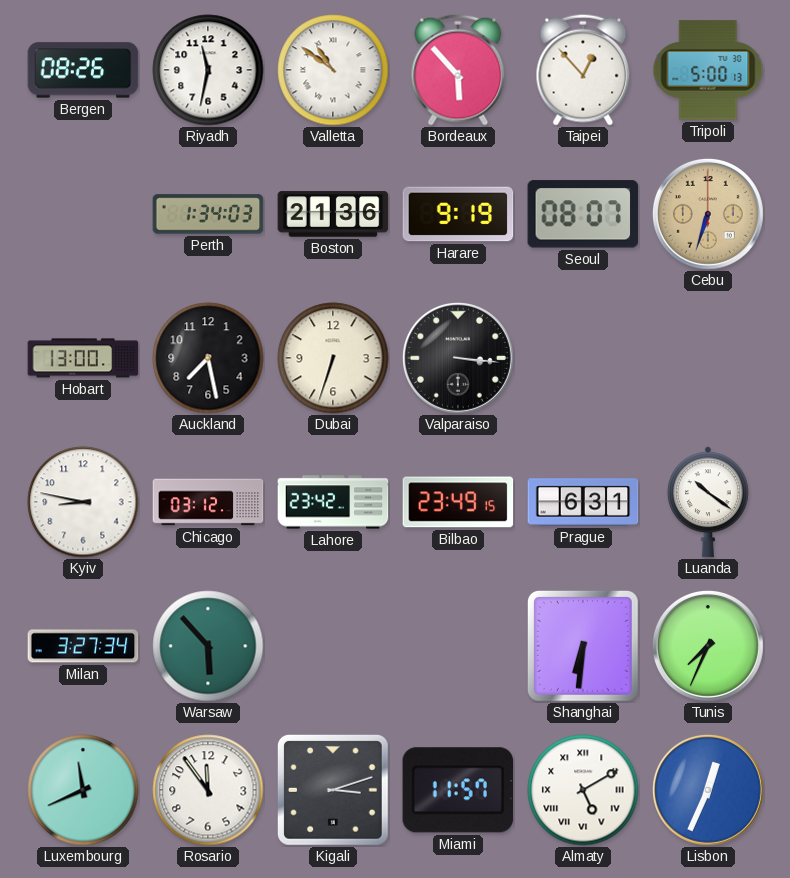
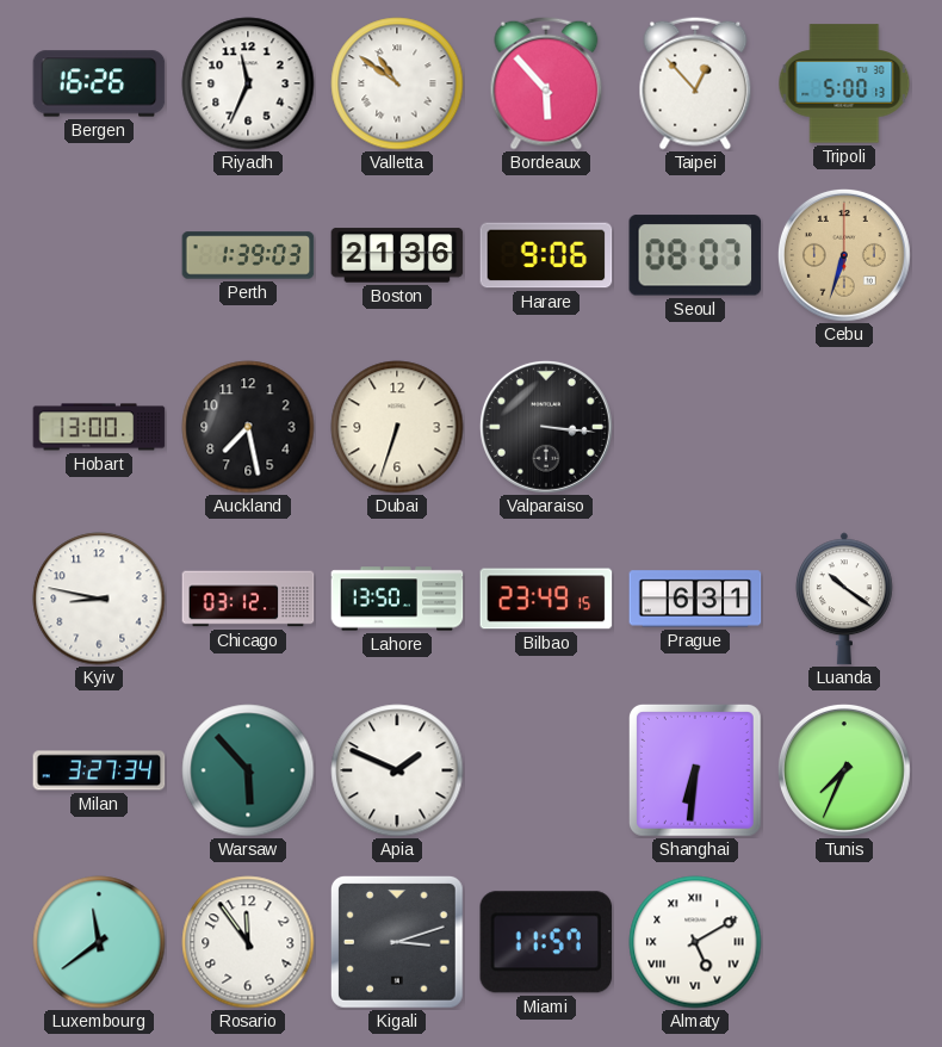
Bergen: 08:26 -> 16:26 (99, 83)
Riyadh: 11:32 -> 11:34 (248, 83)
Perth: 1:34 -> 1:39 (248, 255)
Harare: 9:19 -> 9:06 (546, 255)
Lahore: 23:42 -> 13:50 (397, 599)
Apia: none -> 1:49 (397, 770)
Luxembourg: 11:41 -> 11:39 (99, 942)
Lisbon: 12:34 -> none (708, 790)
